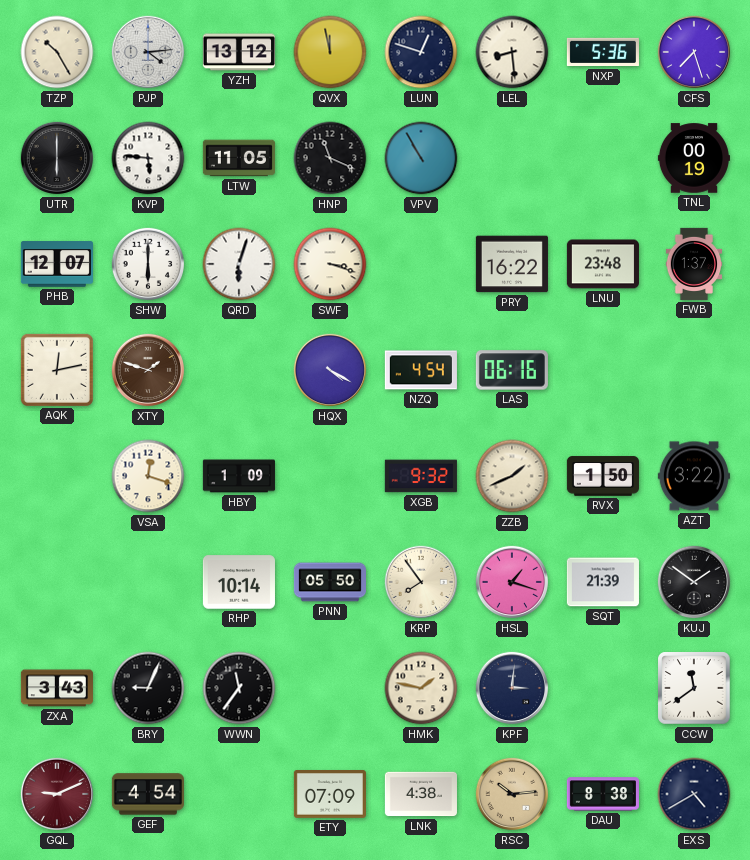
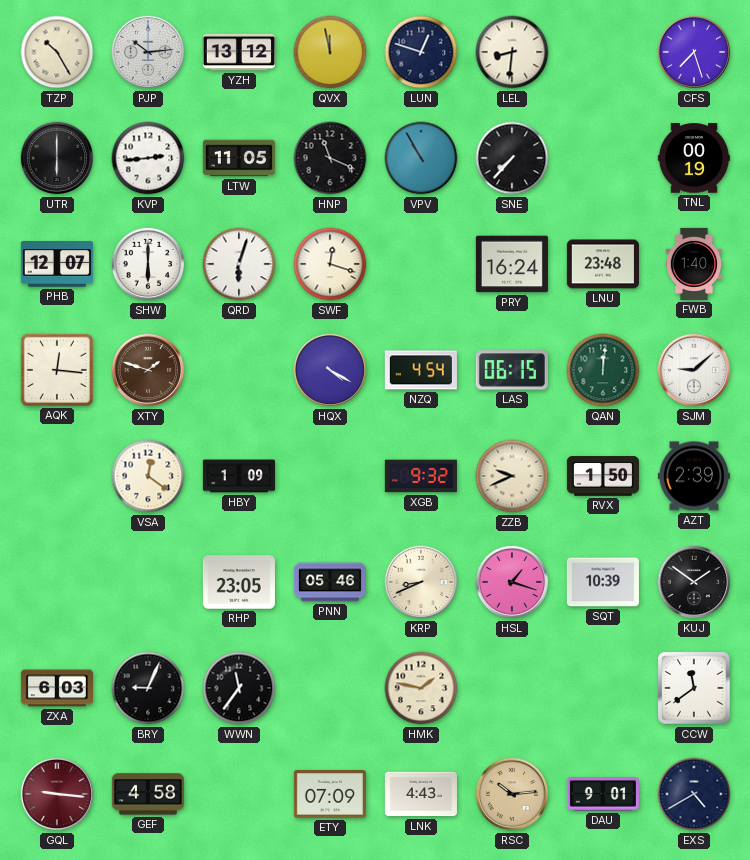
PJP: 4:14 -> 10:14 (148, 52)
LEL: 8:29 -> 8:31 (512, 52)
NXP: 5:36 -> none (603, 52)
KVP: 5:46 -> 2:44 (148, 158)
SNE: none -> 7:37 (512, 158)
SWF: 3:18 -> 12:18 (330, 264)
PRY: 16:22 -> 16:24 (512, 264)
FWB: 1:37 -> 1:40 (694, 264)
AQK: 12:13 -> 12:16 (57, 370)
LAS: 06:16 -> 06:15 (512, 370)
QAN: none -> 12:01 (603, 370)
SJM: none -> 9:08 (694, 370)
VSA: 12:18 -> 12:21 (148, 476)
ZZB: 1:41 -> 9:41 (512, 476)
AZT: 3:22 -> 2:39 (694, 476)
RHP: 10:14 -> 23:05 (239, 582)
PNN: 05:50 -> 05:46 (329, 582)
KRP: 7:54 -> 8:41 (421, 582)
SQT: 21:39 -> 10:39 (603, 582)
ZXA: 3:43 -> 6:03 (57, 688)
KPF: 3:01 -> none (512, 688)
GQL: 9:11 -> 9:16 (57, 794)
GEF: 4:54 -> 4:58 (148, 794)
LNK: 4:38 -> 4:43 (421, 794)
DAU: 8:38 -> 9:01 (603, 794)
